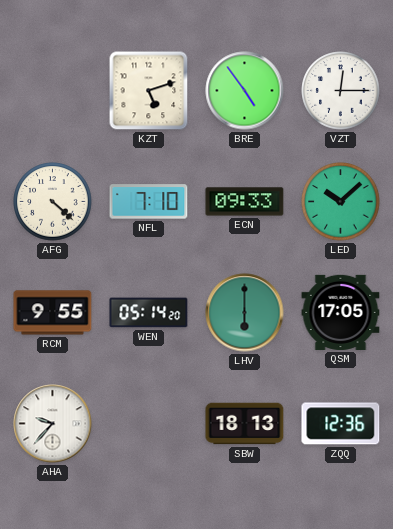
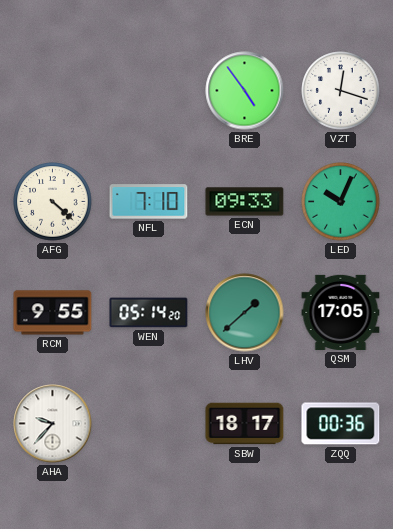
KZT: 5:12 -> none (149, 91)
VZT: 12:15 -> 12:18 (341, 91)
LED: 10:08 -> 10:04 (341, 202)
LHV: 6:00 -> 1:38 (245, 313)
SBW: 18:13 -> 18:17 (245, 424)
ZQQ: 12:36 -> 00:36 (341, 424)
